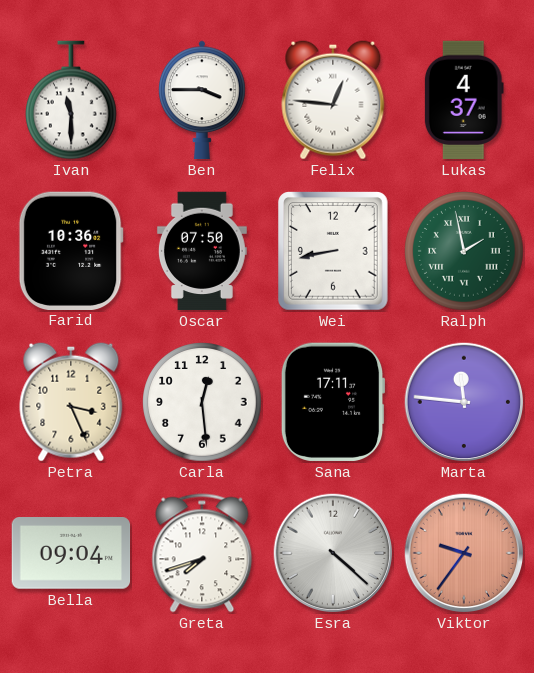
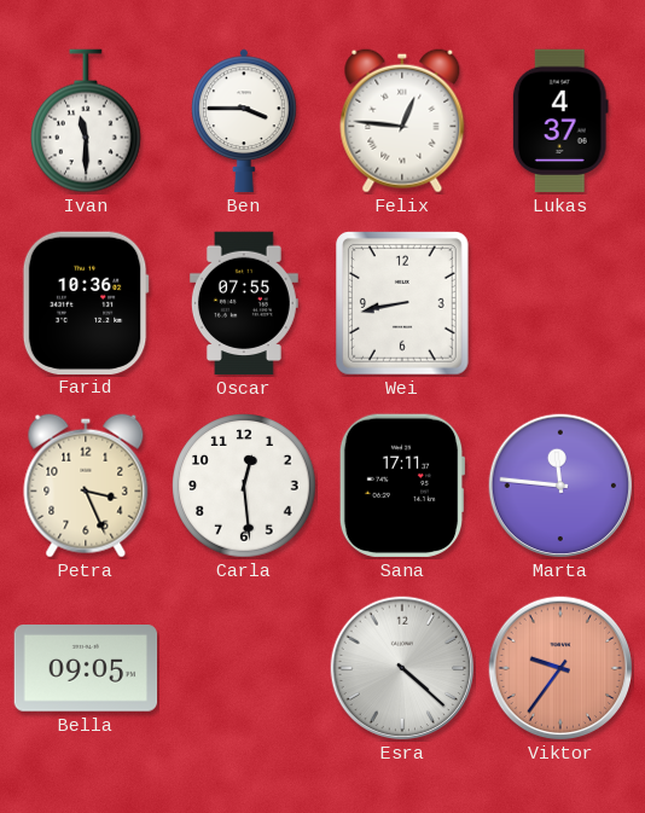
Oscar: 07:50 -> 07:55 (244, 303)
Ralph: 1:58 -> none (464, 251)
Bella: 09:04 -> 09:05 (86, 668)
Greta: 7:42 -> none (202, 553)
